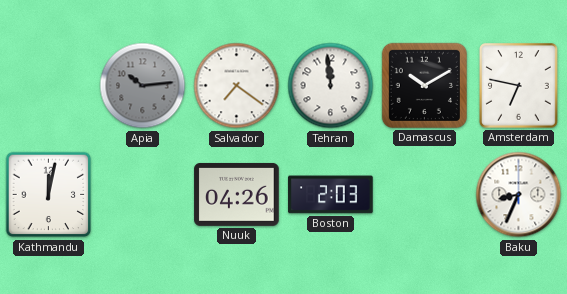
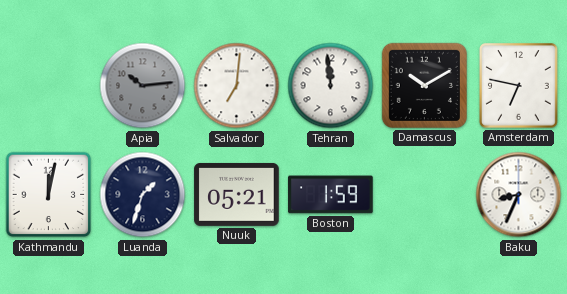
Salvador: 7:21 -> 7:01 (237, 86)
Luanda: none -> 1:33 (143, 195)
Nuuk: 04:26 -> 05:21 (237, 194)
Boston: 2:03 -> 1:59 (331, 195)
